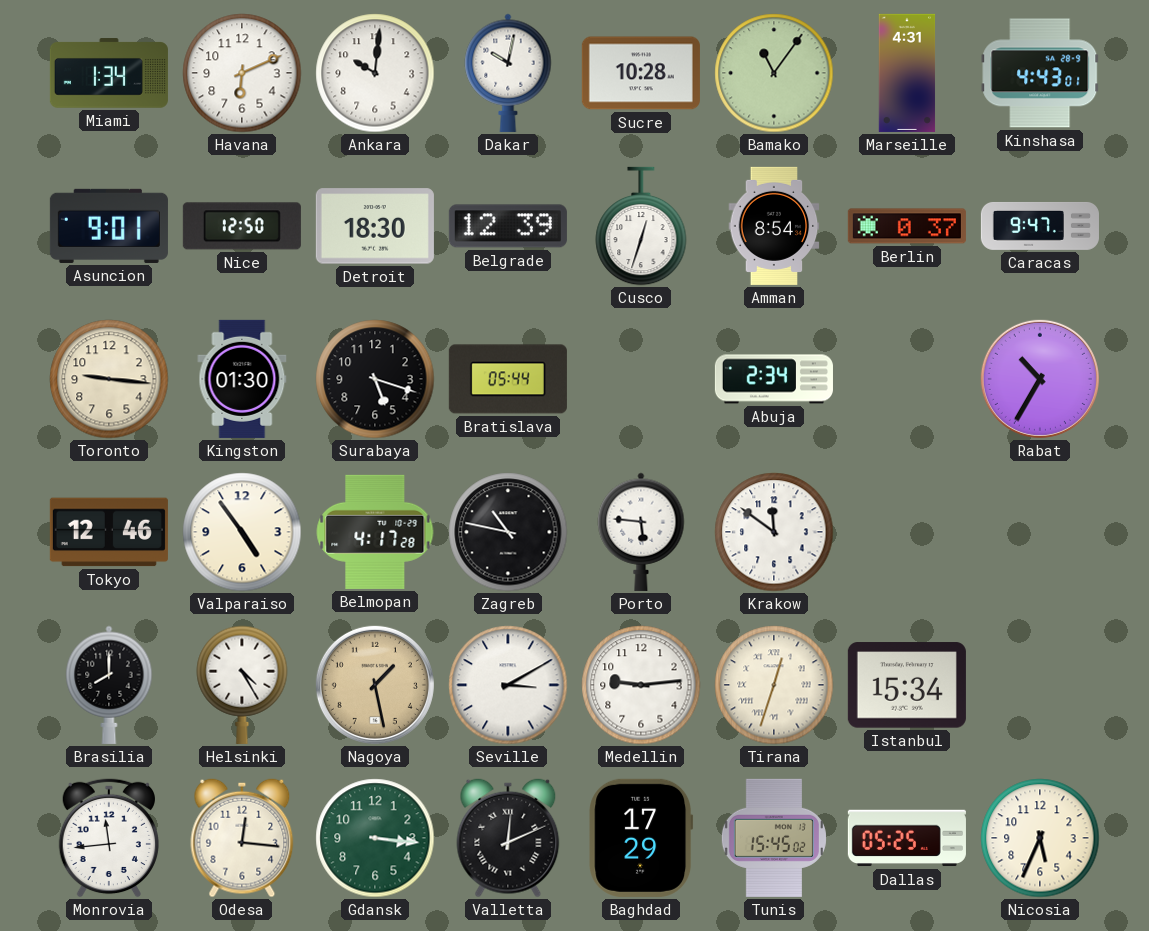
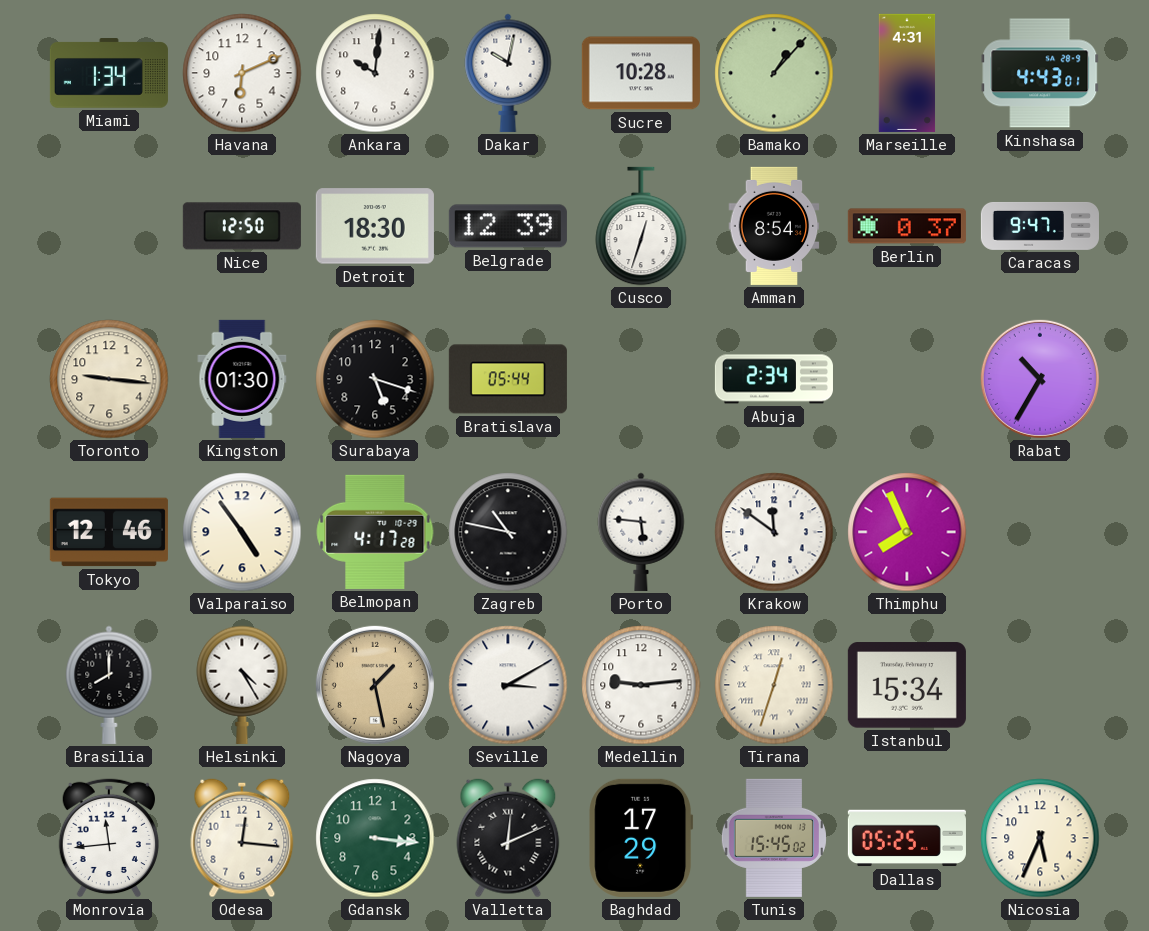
Bamako: 11:06 -> 1:07 (774, 73)
Asuncion: 9:01 -> none (109, 226)
Thimphu: none -> 7:56 (907, 532)
